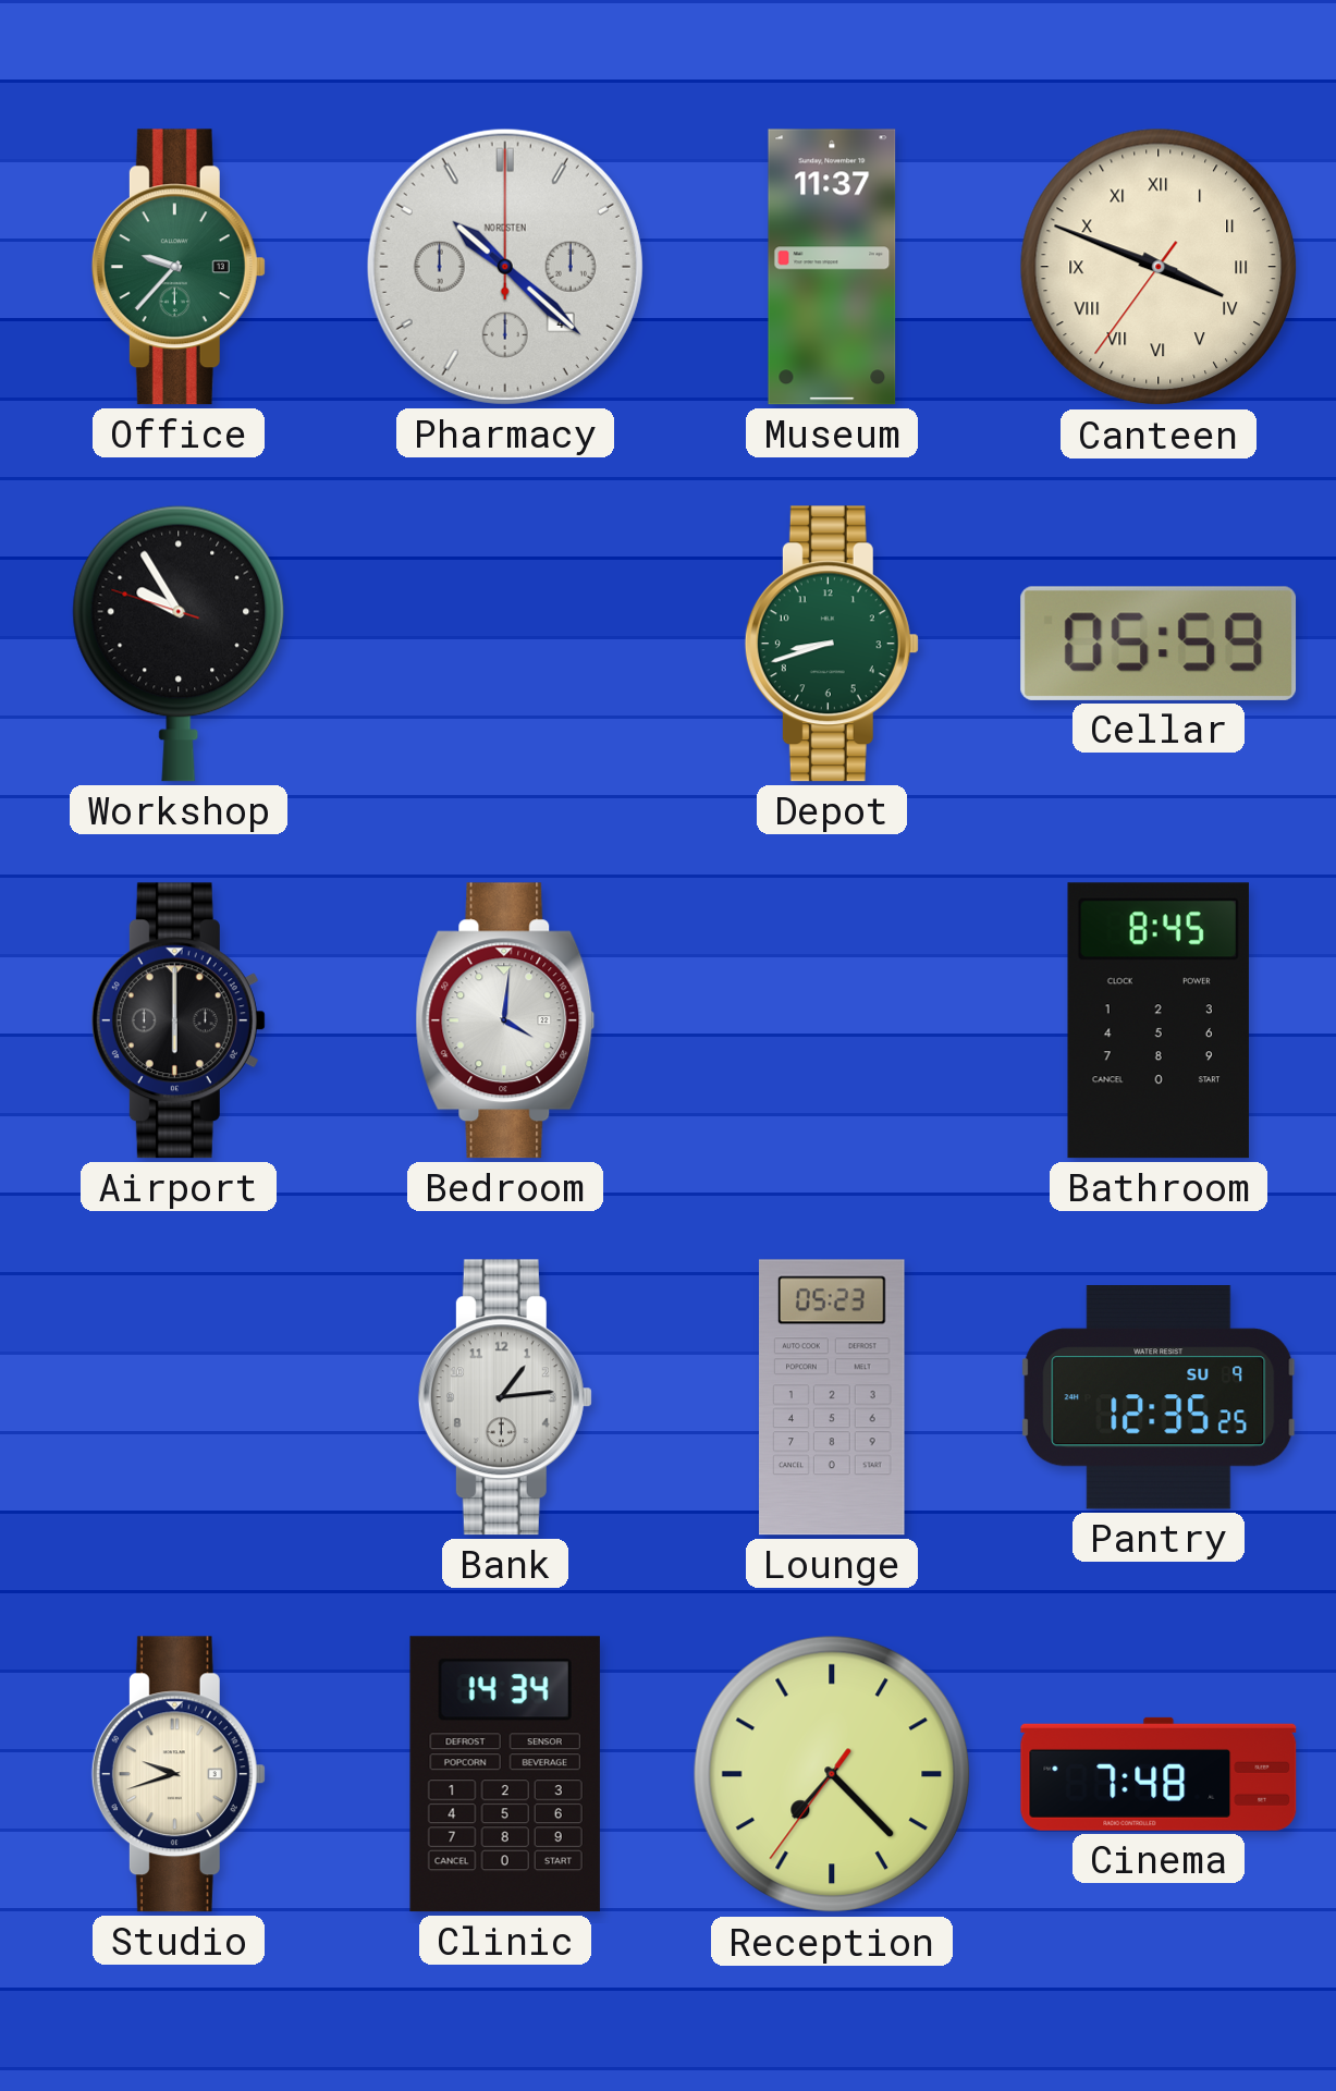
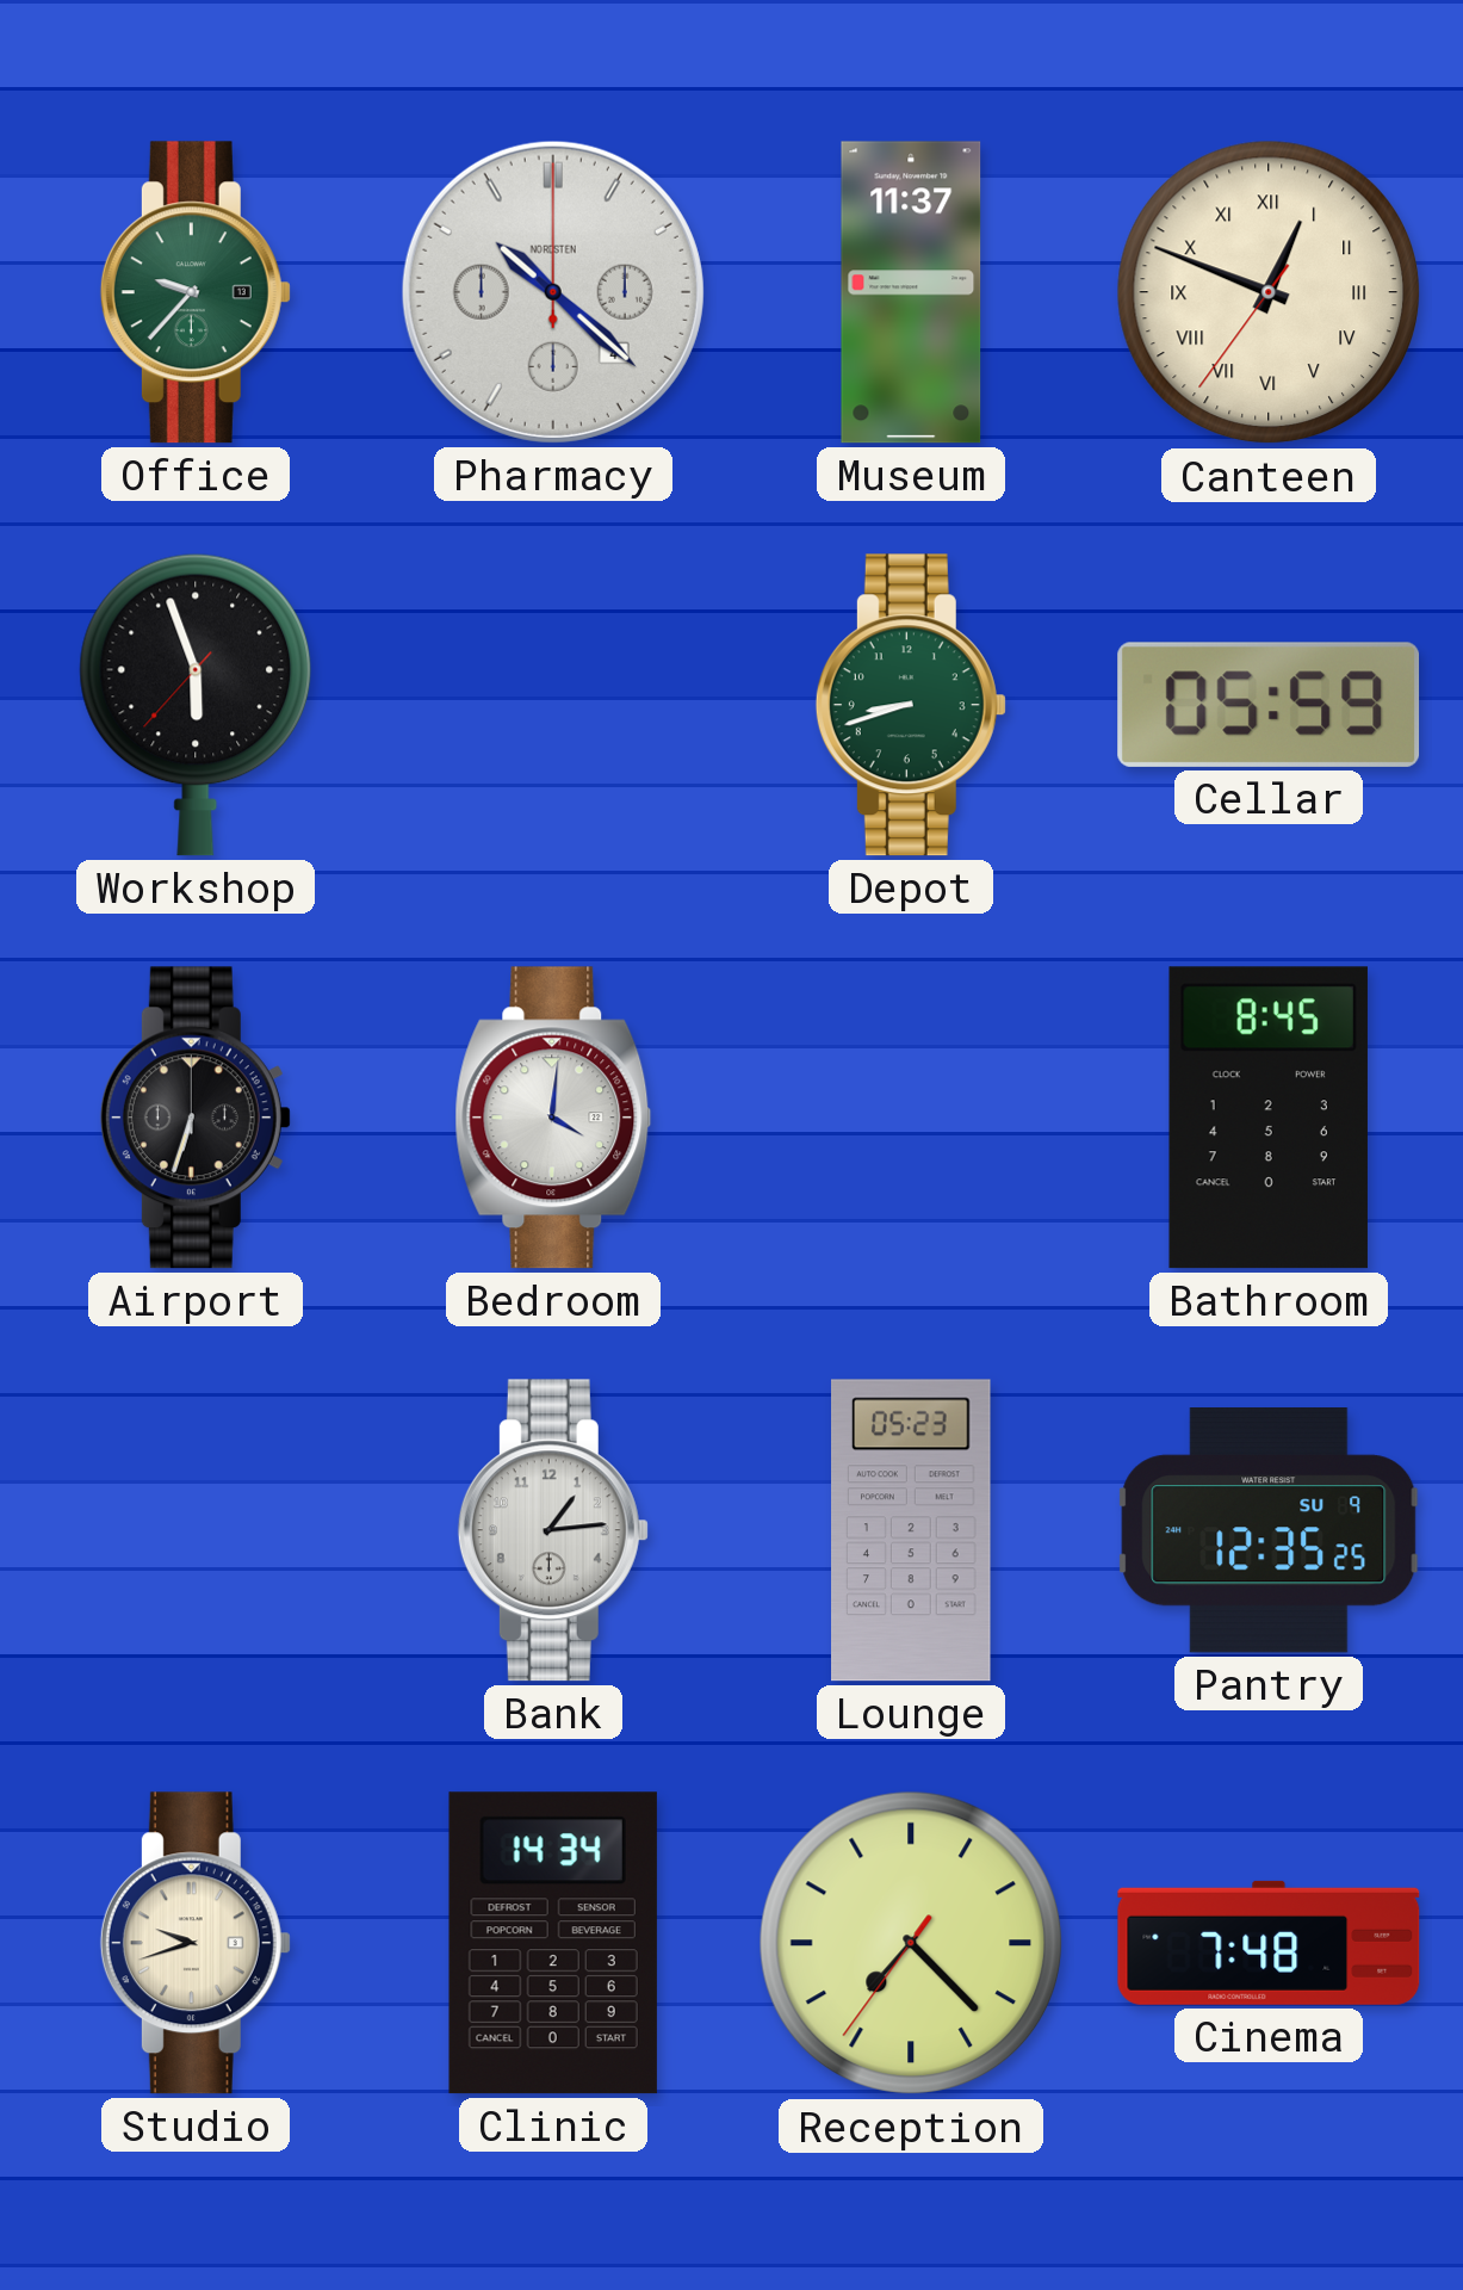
Canteen: 3:48 -> 12:48 (1269, 292)
Workshop: 9:54 -> 5:56 (196, 705)
Airport: 6:00 -> 6:33 (196, 1118)
